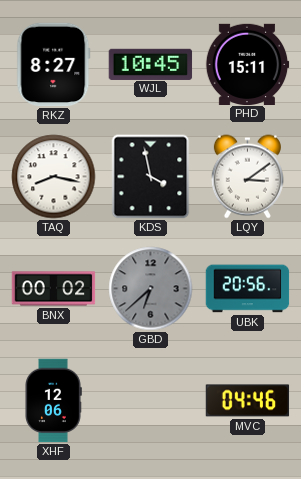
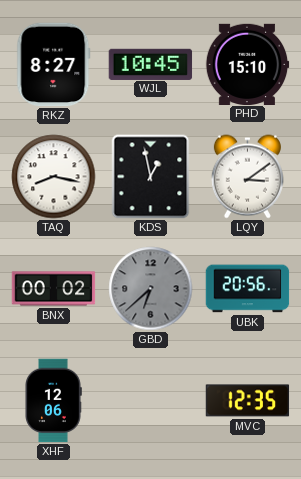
PHD: 15:11 -> 15:10 (247, 64)
KDS: 3:58 -> 12:58 (151, 177)
MVC: 04:46 -> 12:35 (248, 401)
